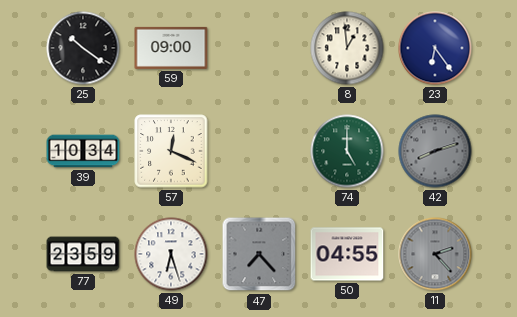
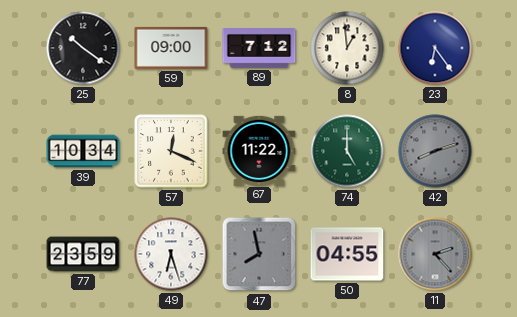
89: none -> 7:12 (259, 49)
67: none -> 11:22 (259, 150)
47: 7:23 -> 7:58 (259, 254)
